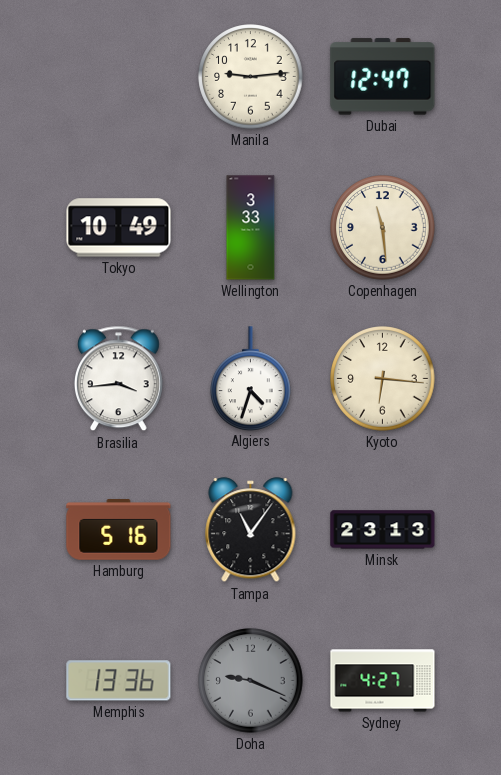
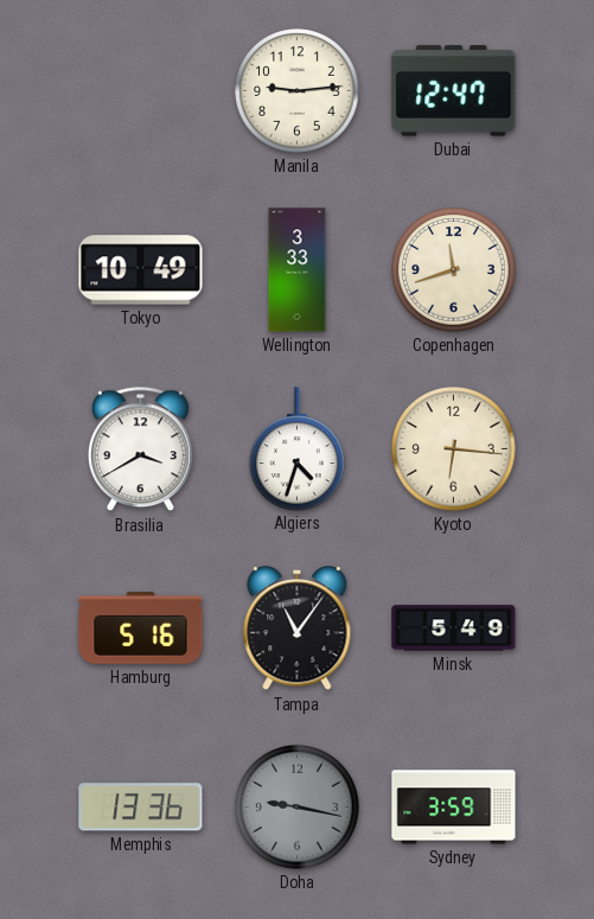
Copenhagen: 11:29 -> 11:42 (454, 270)
Brasilia: 3:44 -> 3:40 (140, 449)
Minsk: 23:13 -> 5:49 (454, 628)
Doha: 9:19 -> 9:17 (298, 808)
Sydney: 4:27 -> 3:59 (454, 808)
